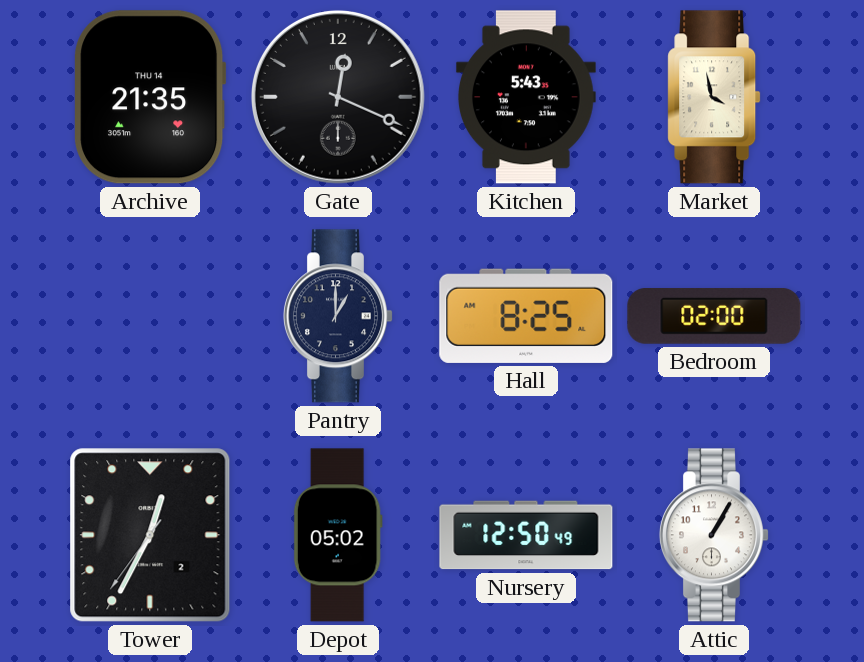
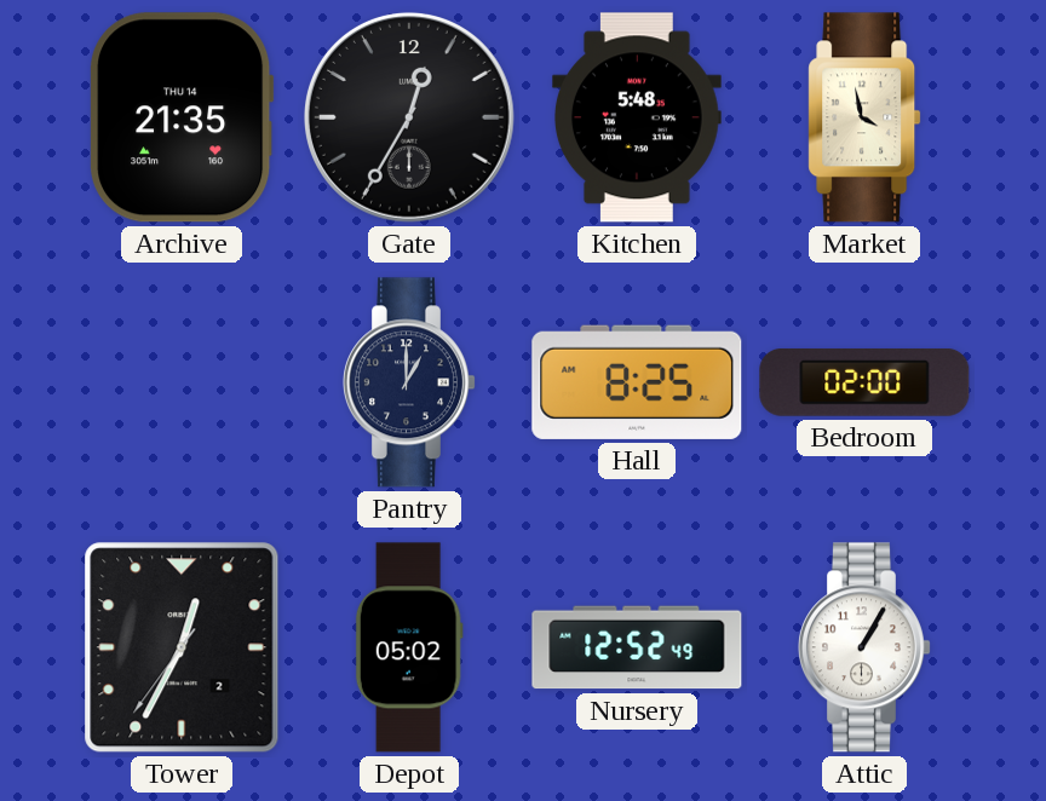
Gate: 12:19 -> 12:35 (409, 117)
Kitchen: 5:43 -> 5:48 (637, 117)
Nursery: 12:50 -> 12:52 (637, 647)
